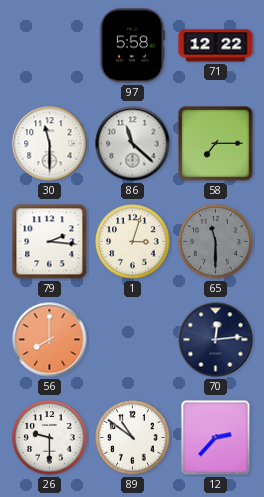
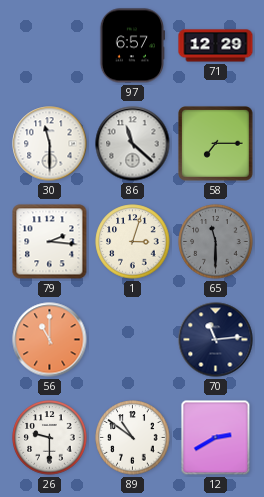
97: 5:58 -> 6:57 (132, 46)
71: 12:22 -> 12:29 (216, 46)
56: 8:00 -> 11:00 (50, 340)
70: 12:14 -> 11:14 (216, 340)
12: 2:37 -> 2:40 (216, 438)
